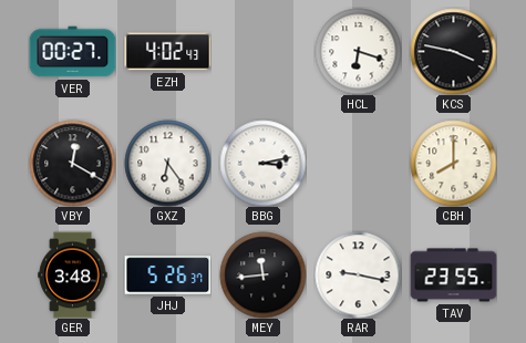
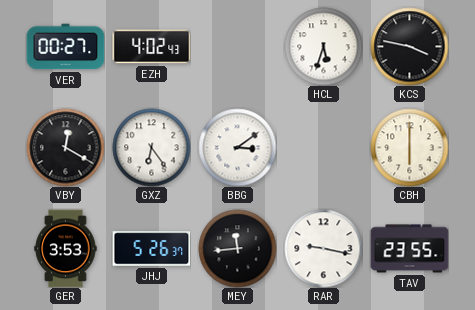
HCL: 6:18 -> 5:33 (323, 46)
BBG: 3:13 -> 3:09 (237, 147)
CBH: 8:00 -> 6:00 (409, 147)
GER: 3:48 -> 3:53 (66, 248)
